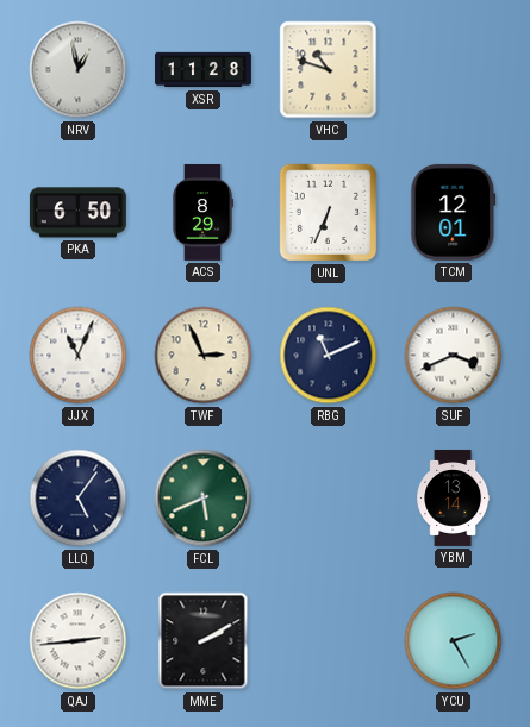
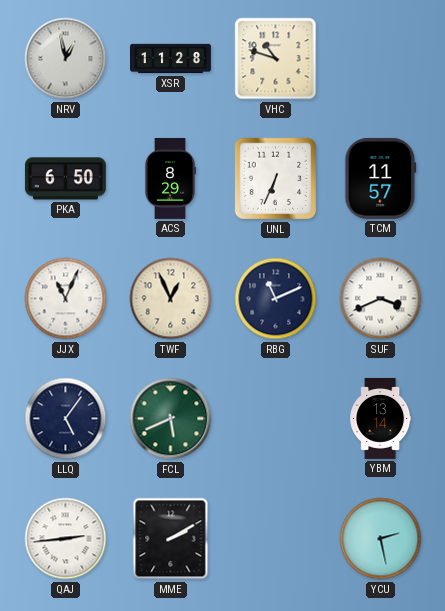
TCM: 12:01 -> 11:57 (381, 178)
TWF: 2:56 -> 12:56 (171, 299)
YCU: 2:25 -> 2:28 (381, 539)
